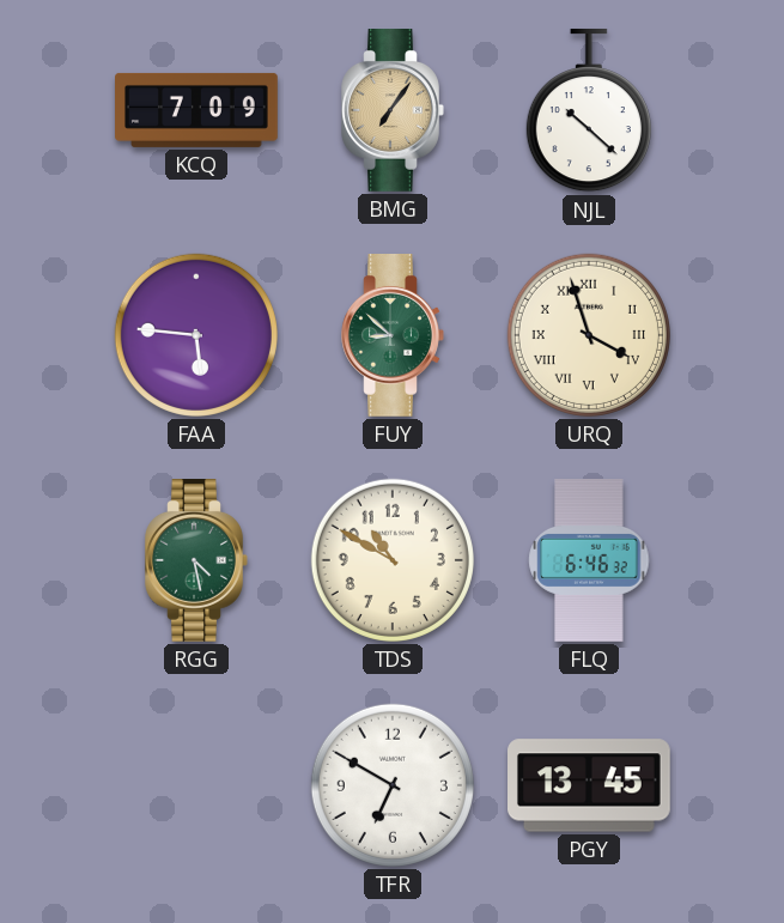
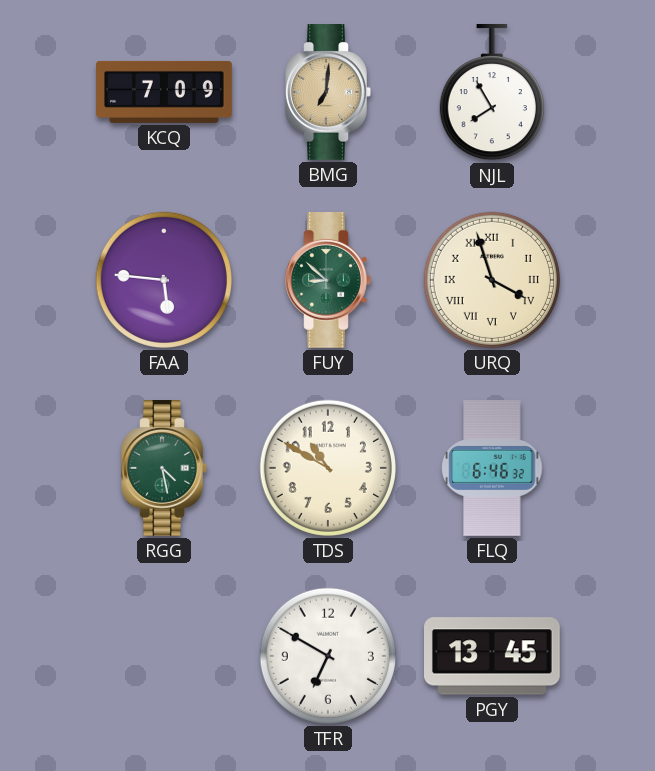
BMG: 7:06 -> 7:01 (328, 93)
NJL: 10:22 -> 7:55 (492, 92)
